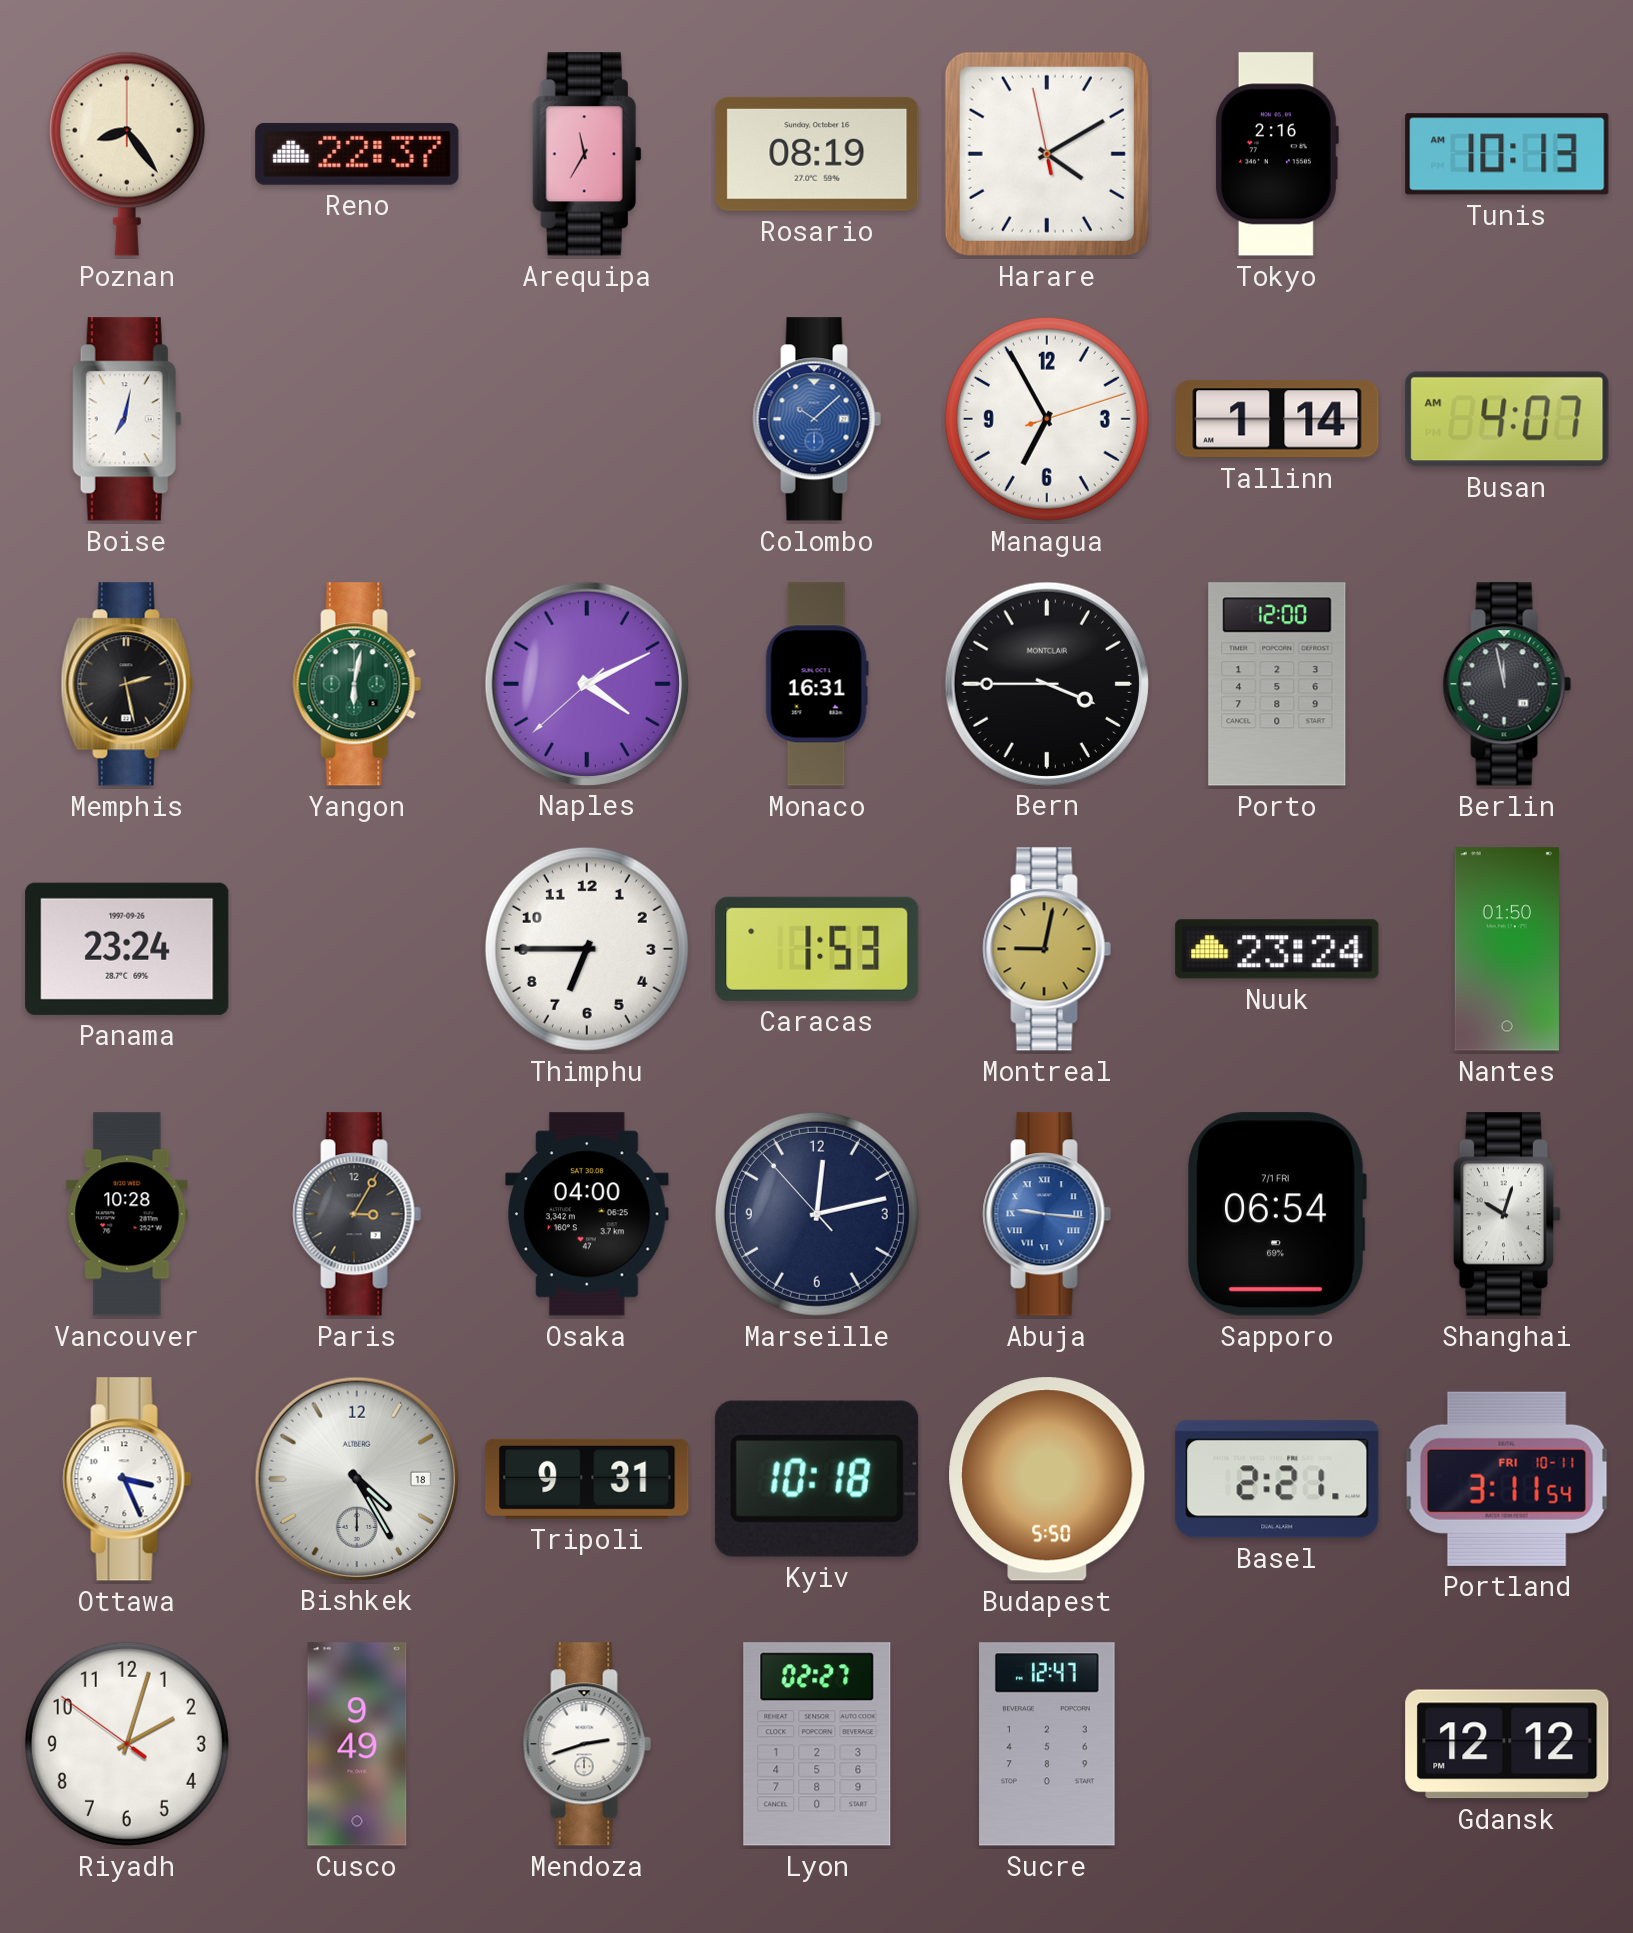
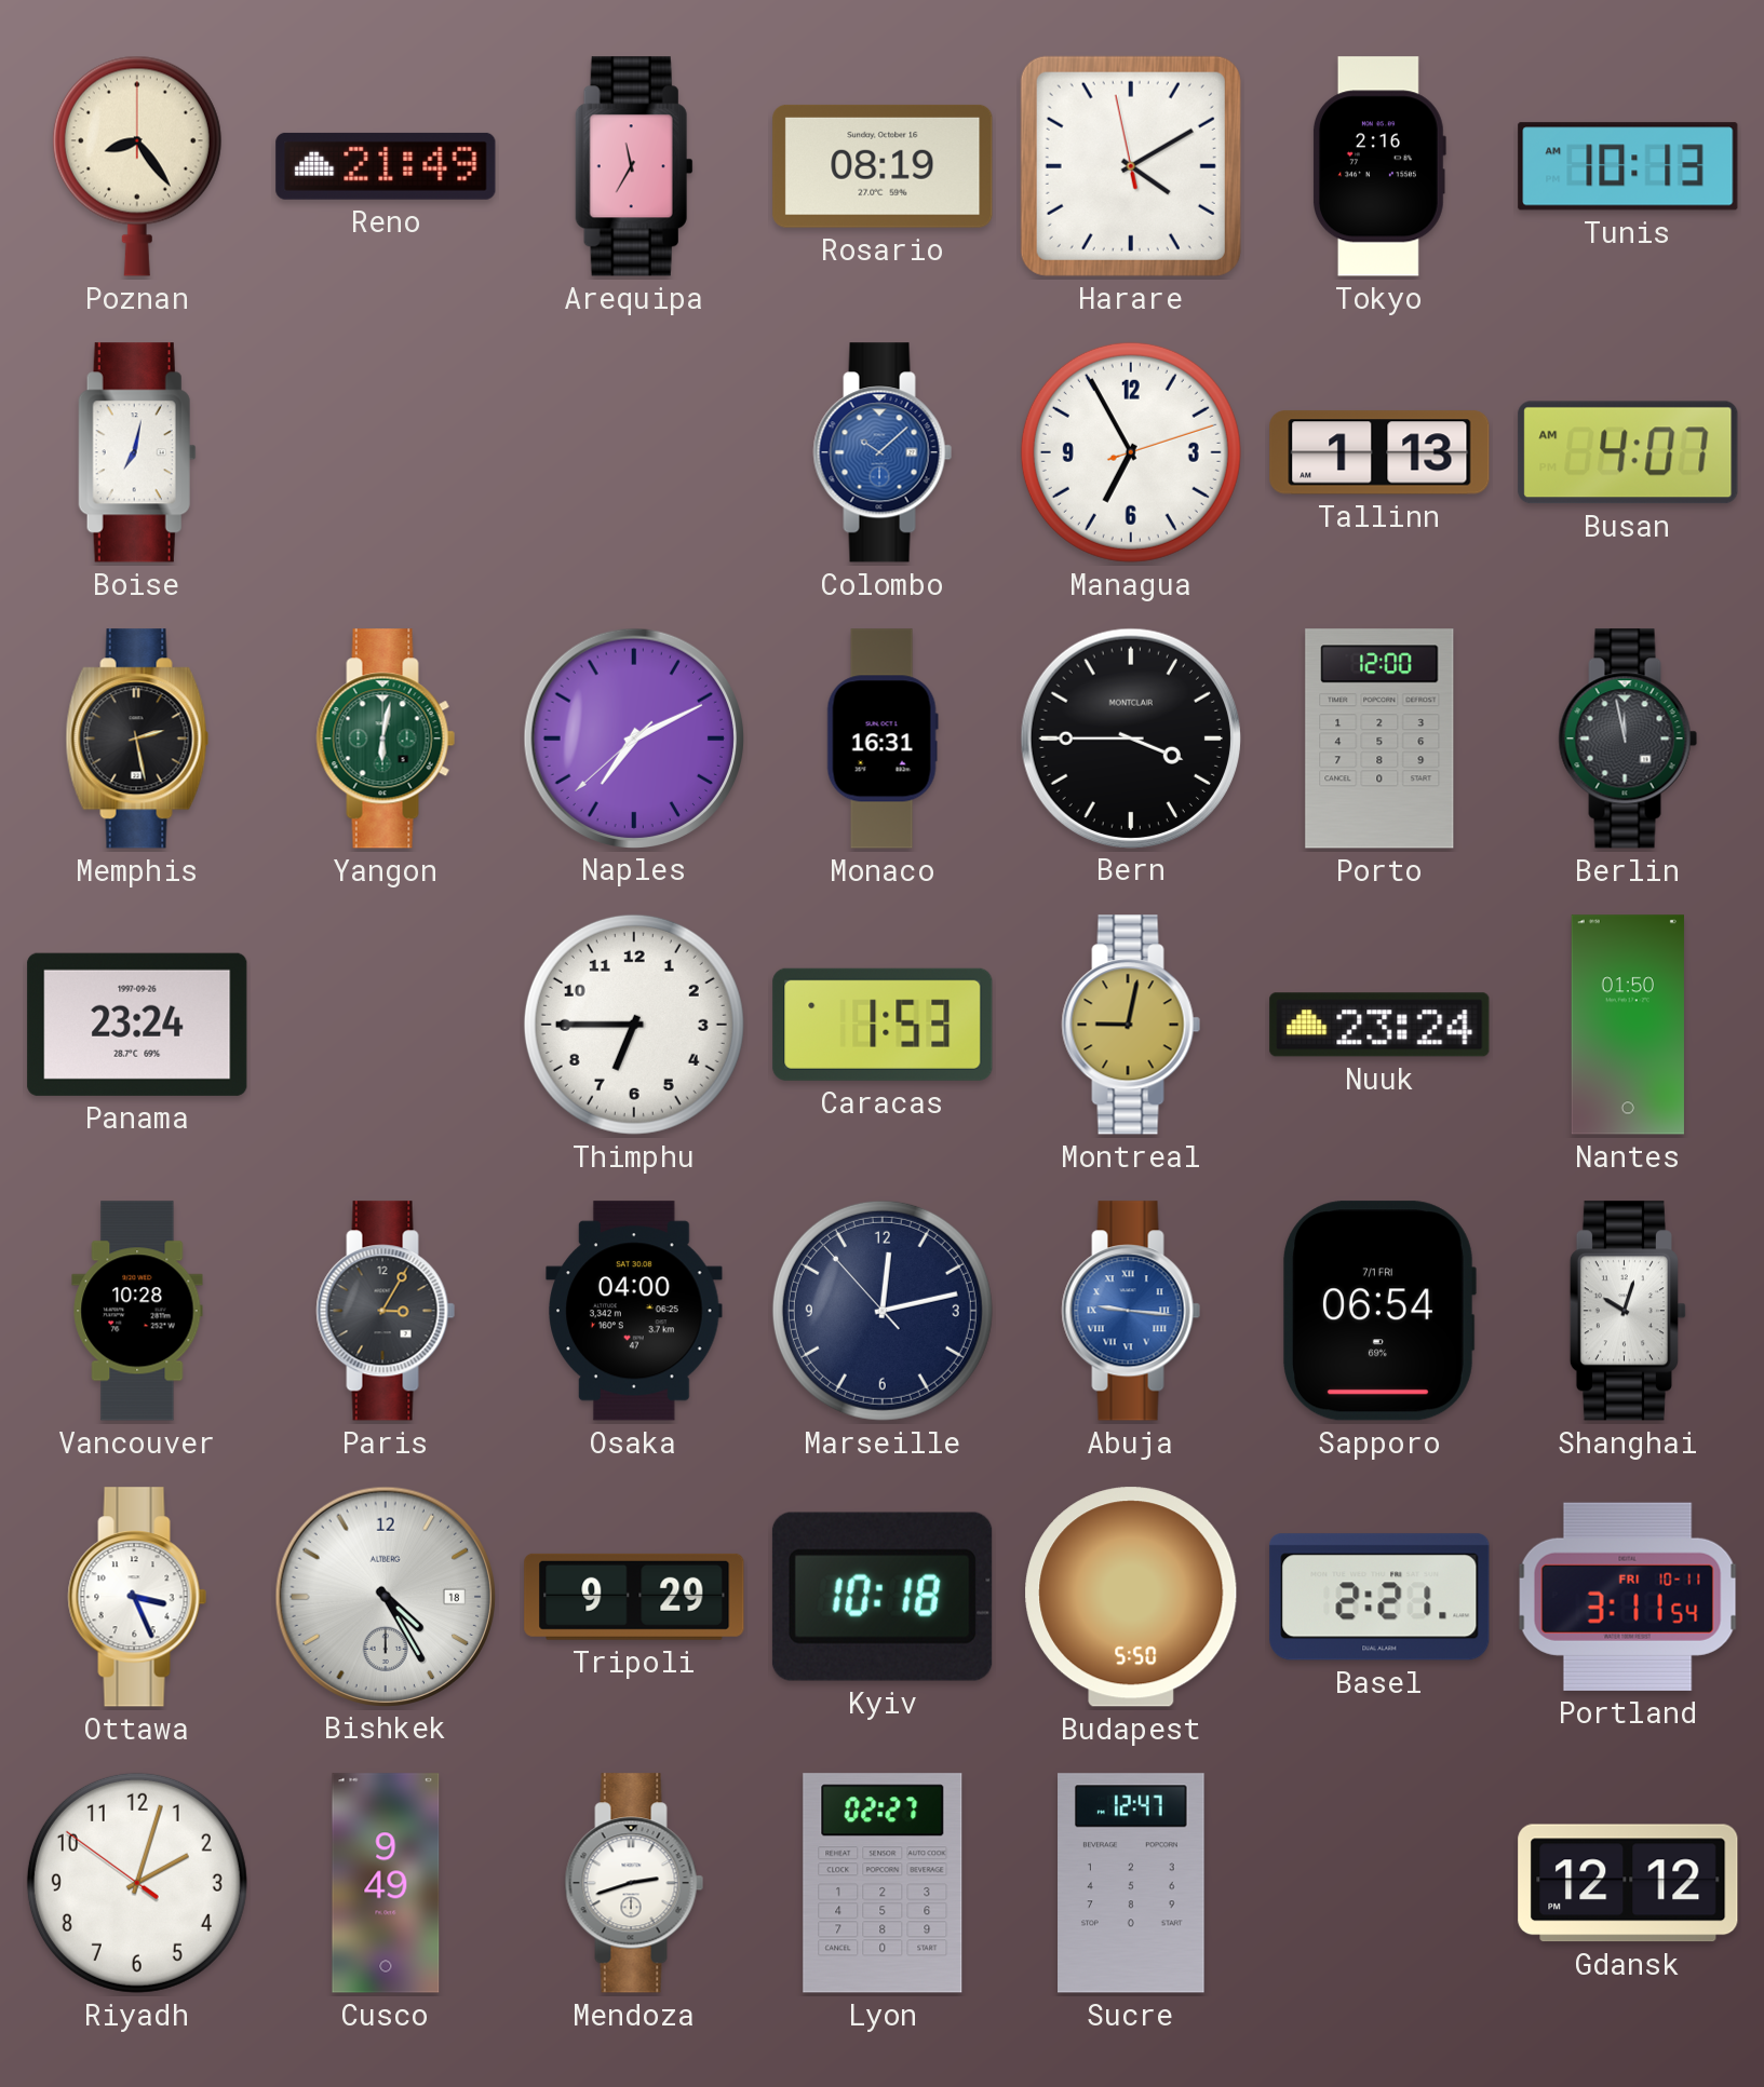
Reno: 22:37 -> 21:49 (386, 166)
Tallinn: 1:14 -> 1:13 (1379, 452)
Naples: 4:10 -> 7:10 (633, 737)
Tripoli: 9:31 -> 9:29 (634, 1597)
